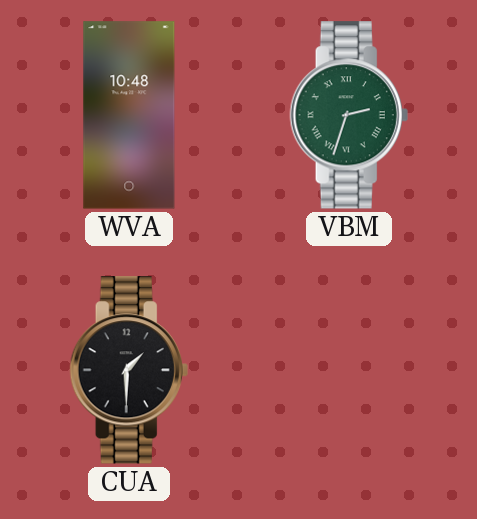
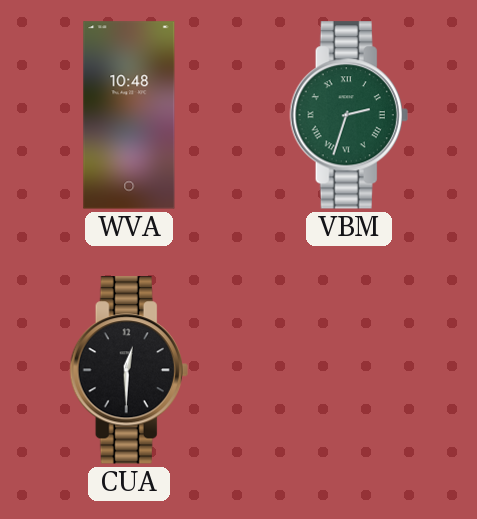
CUA: 1:30 -> 12:30 (129, 370)
